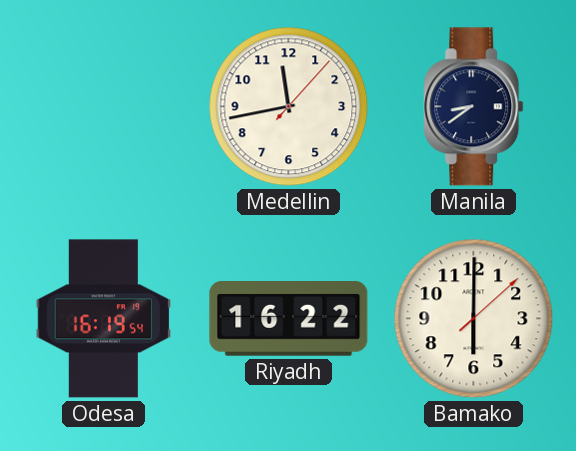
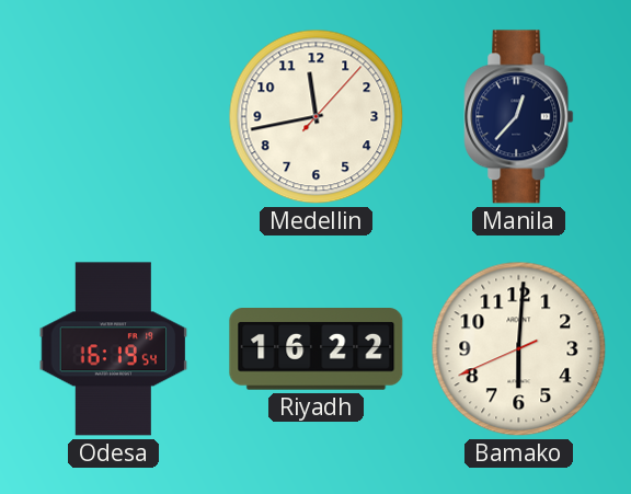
Manila: 8:39 -> 12:37 (519, 117)
Bamako: 6:00:08 -> 6:00:41 (519, 349)
